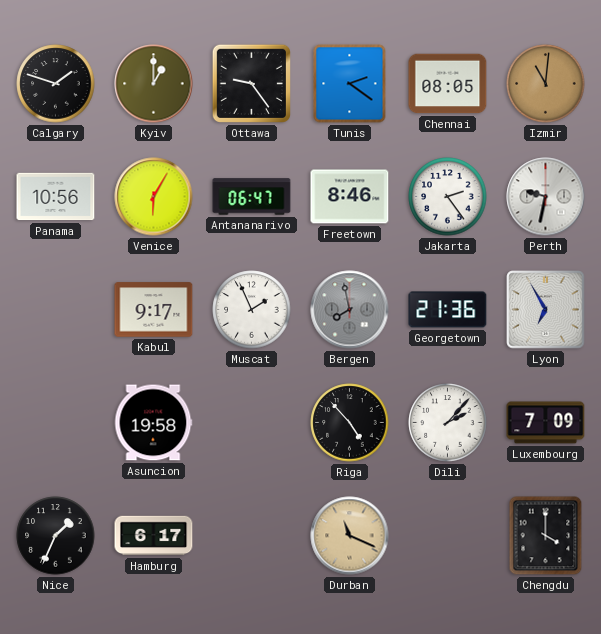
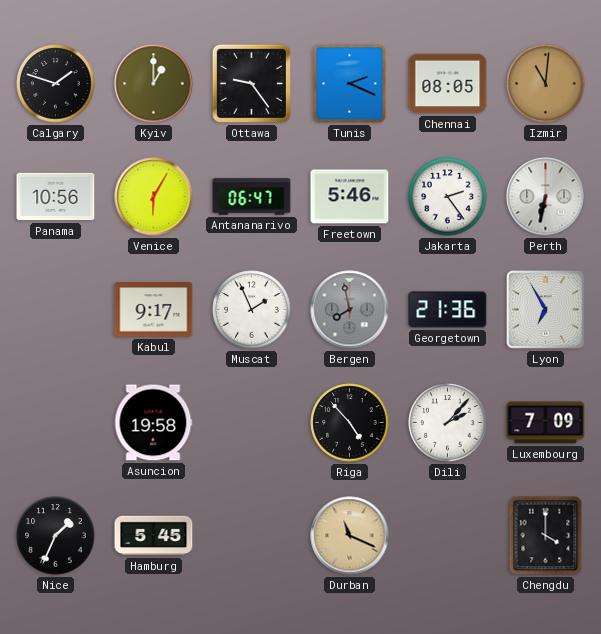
Tunis: 2:21 -> 2:19 (350, 84)
Freetown: 8:46 -> 5:46 (350, 197)
Perth: 9:32 -> 6:32 (546, 197)
Hamburg: 6:17 -> 5:45 (154, 536)
